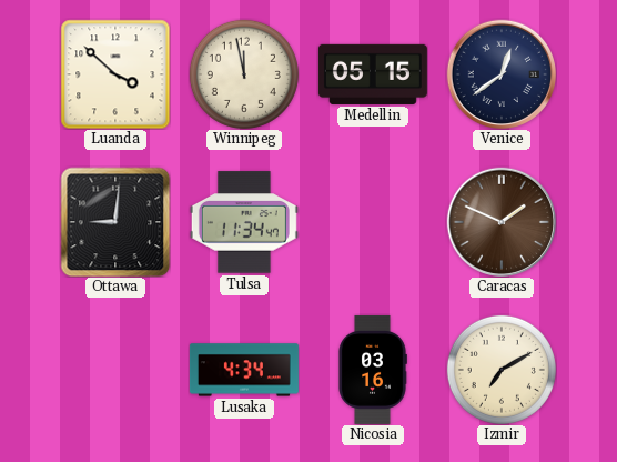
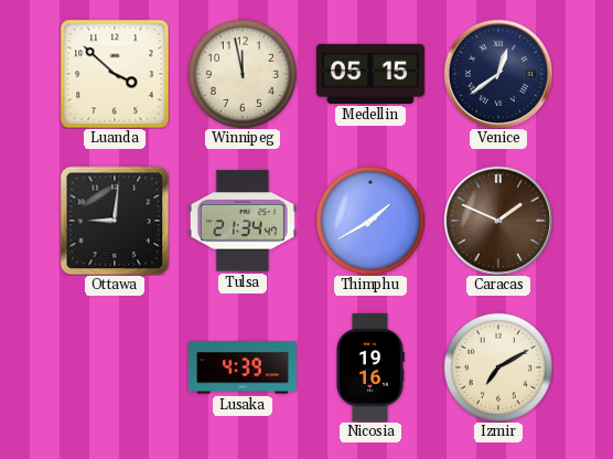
Tulsa: 11:34 -> 21:34 (243, 221)
Thimphu: none -> 1:40 (370, 221)
Lusaka: 4:34 -> 4:39 (243, 367)
Nicosia: 03:16 -> 19:16 (370, 367)
